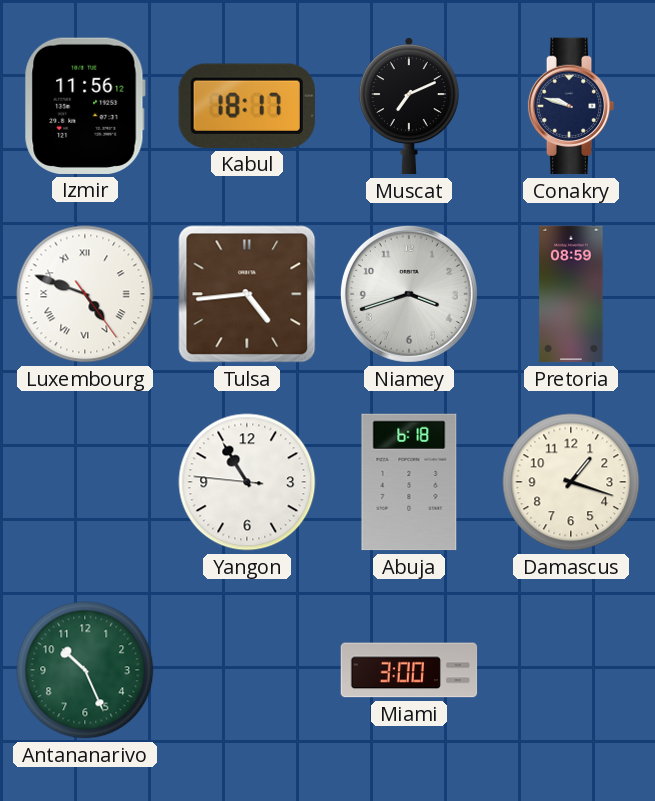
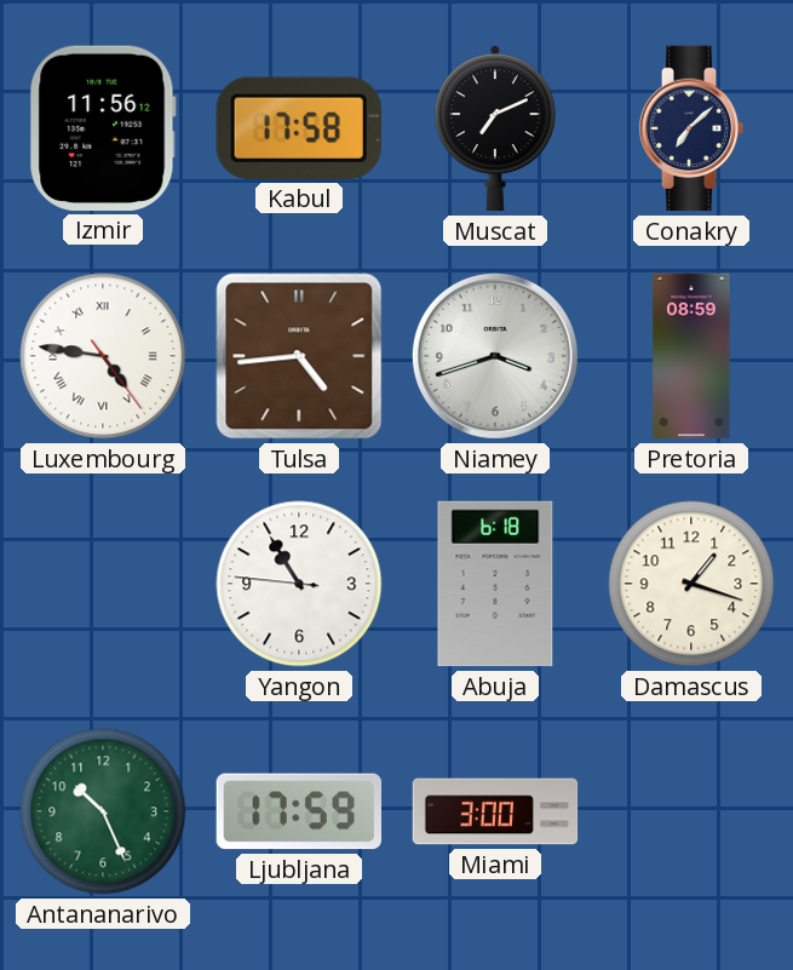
Kabul: 18:17 -> 17:58 (299, 128)
Conakry: 9:48 -> 7:08 (691, 128)
Luxembourg: 4:48 -> 4:46 (103, 356)
Ljubljana: none -> 17:59 (298, 811)
